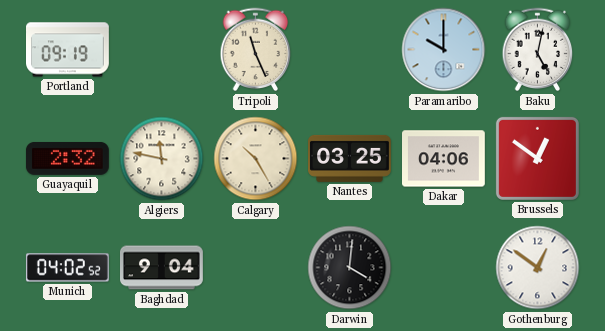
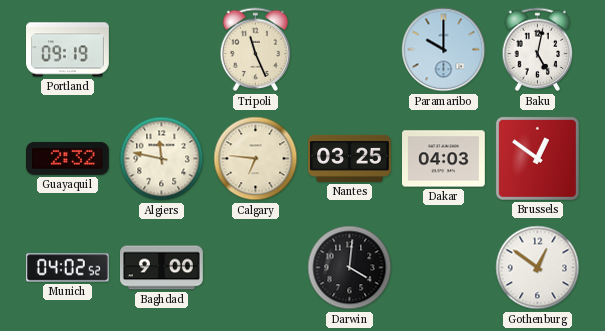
Calgary: 10:25 -> 6:46 (256, 159)
Dakar: 04:06 -> 04:03 (444, 159)
Baghdad: 9:04 -> 9:00 (162, 268)
